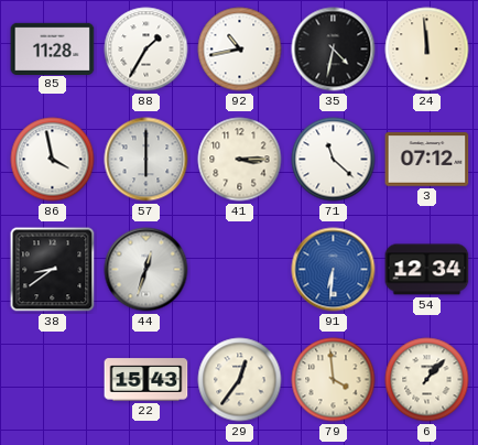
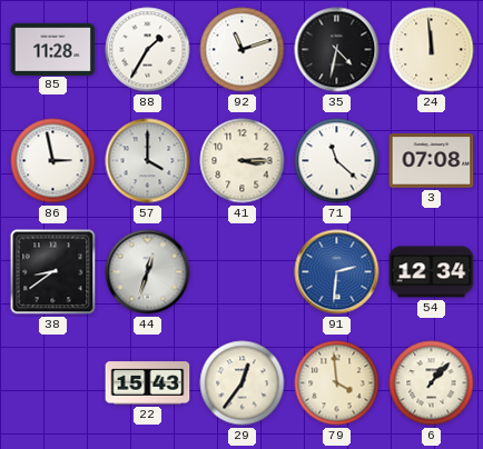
92: 10:43 -> 11:12 (243, 50)
86: 3:58 -> 2:58 (53, 161)
57: 6:00 -> 4:00 (148, 161)
3: 07:12 -> 07:08 (432, 161)
91: 6:31 -> 2:31 (337, 272)
